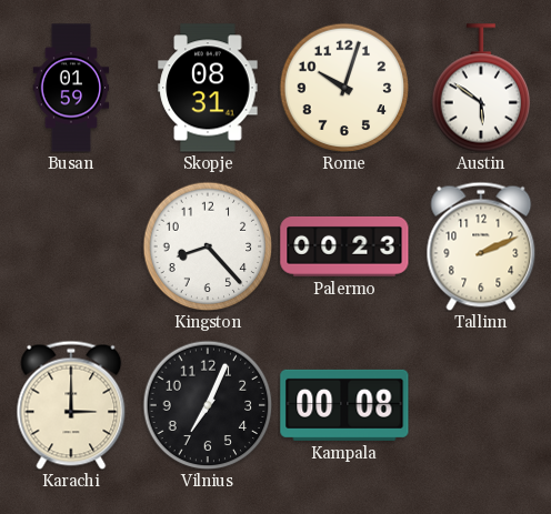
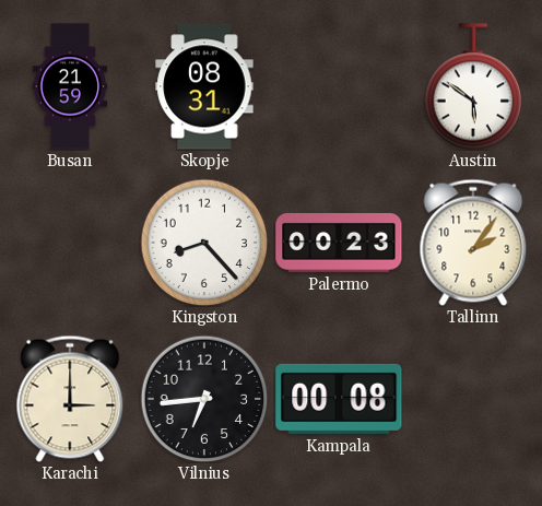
Busan: 01:59 -> 21:59 (70, 86)
Rome: 10:03 -> none (344, 88)
Tallinn: 2:11 -> 2:06 (473, 243)
Vilnius: 7:04 -> 6:44 (204, 399)
